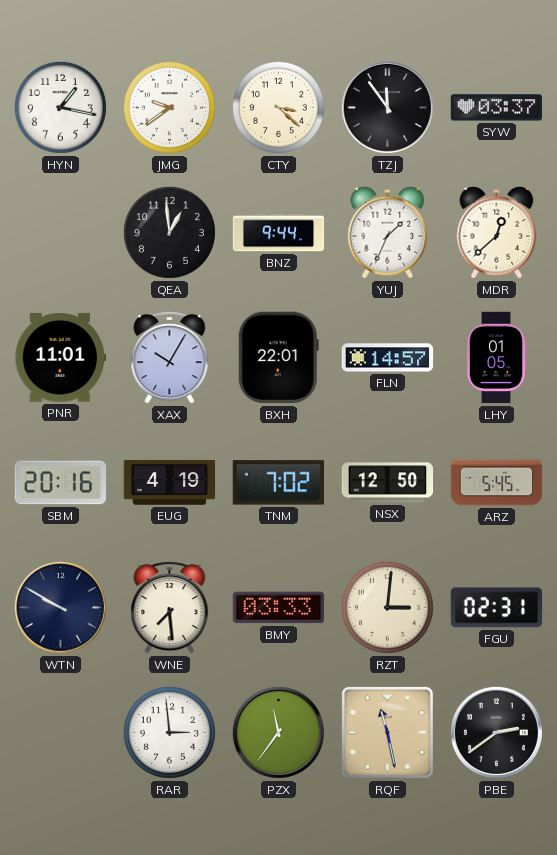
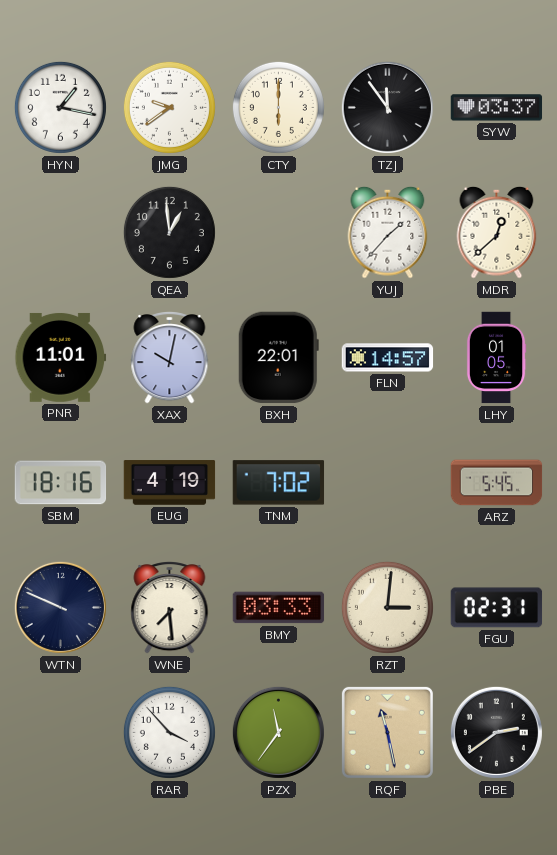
CTY: 3:22 -> 6:00 (278, 107)
BNZ: 9:44 -> none (279, 233)
YUJ: 1:34 -> 1:37 (388, 232)
XAX: 10:05 -> 10:02 (170, 358)
SBM: 20:16 -> 18:16 (61, 483)
NSX: 12:50 -> none (388, 483)
WTN: 9:50 -> 9:49 (60, 607)
RAR: 2:59 -> 3:53 (169, 732)
